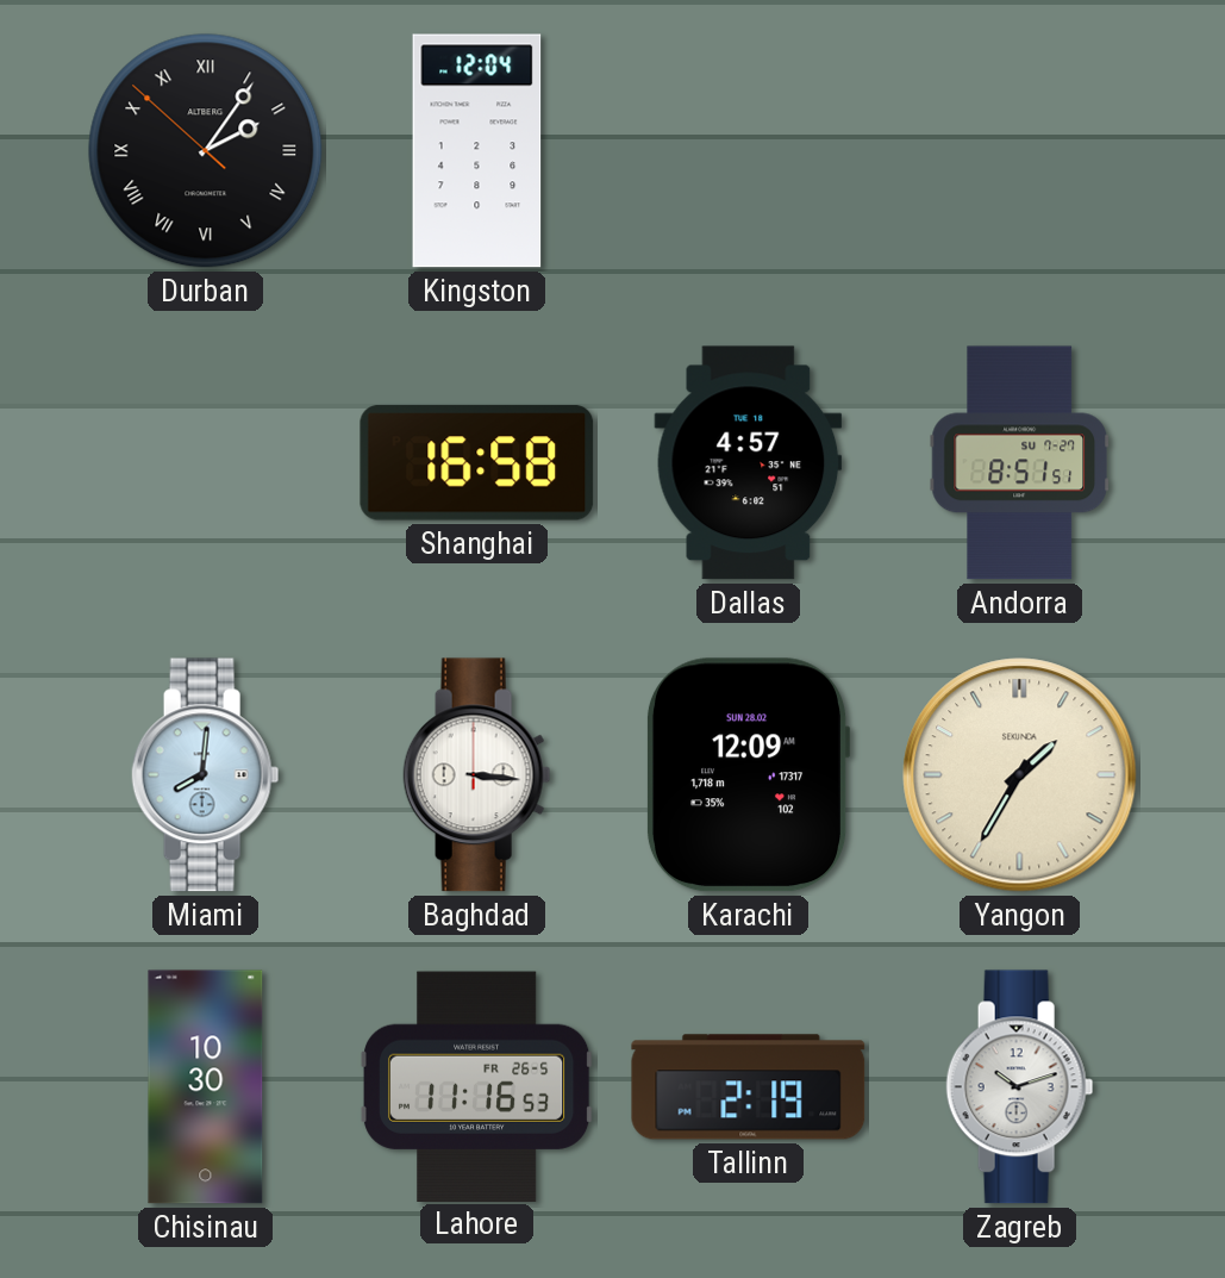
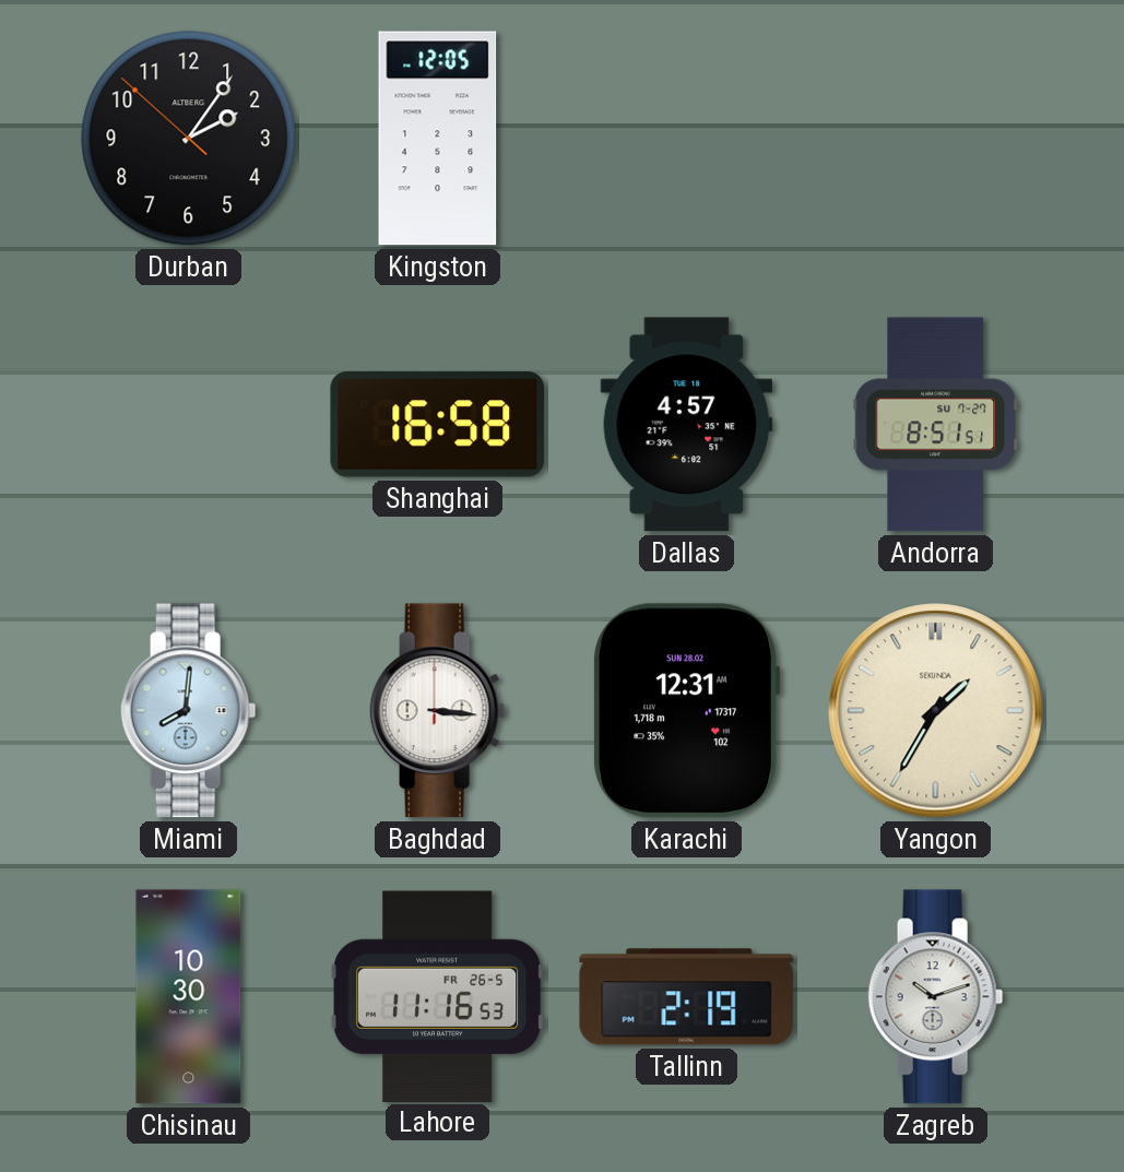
Durban numerals: Roman -> Arabic (189, 139)
Kingston: 12:04 -> 12:05 (438, 139)
Karachi: 12:09 -> 12:31 (686, 711)
